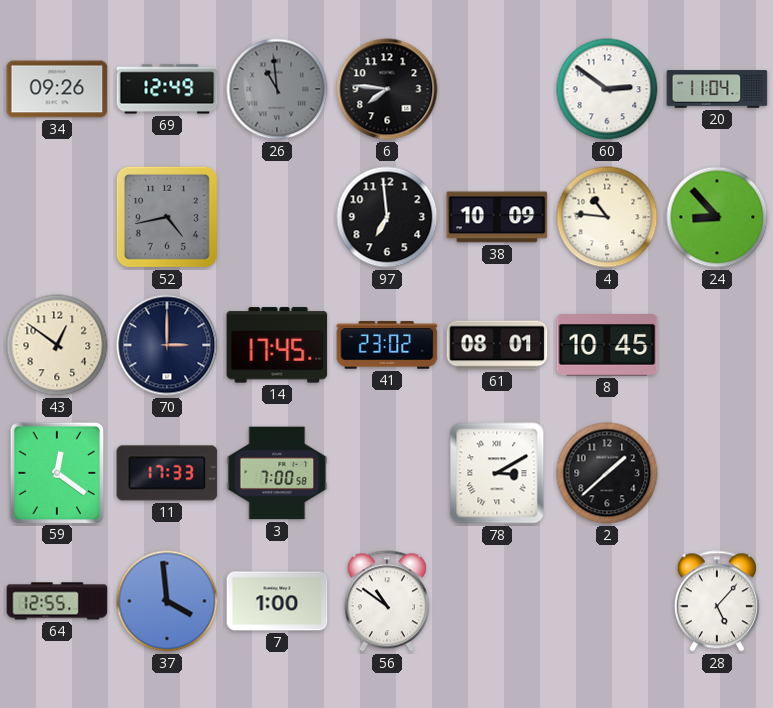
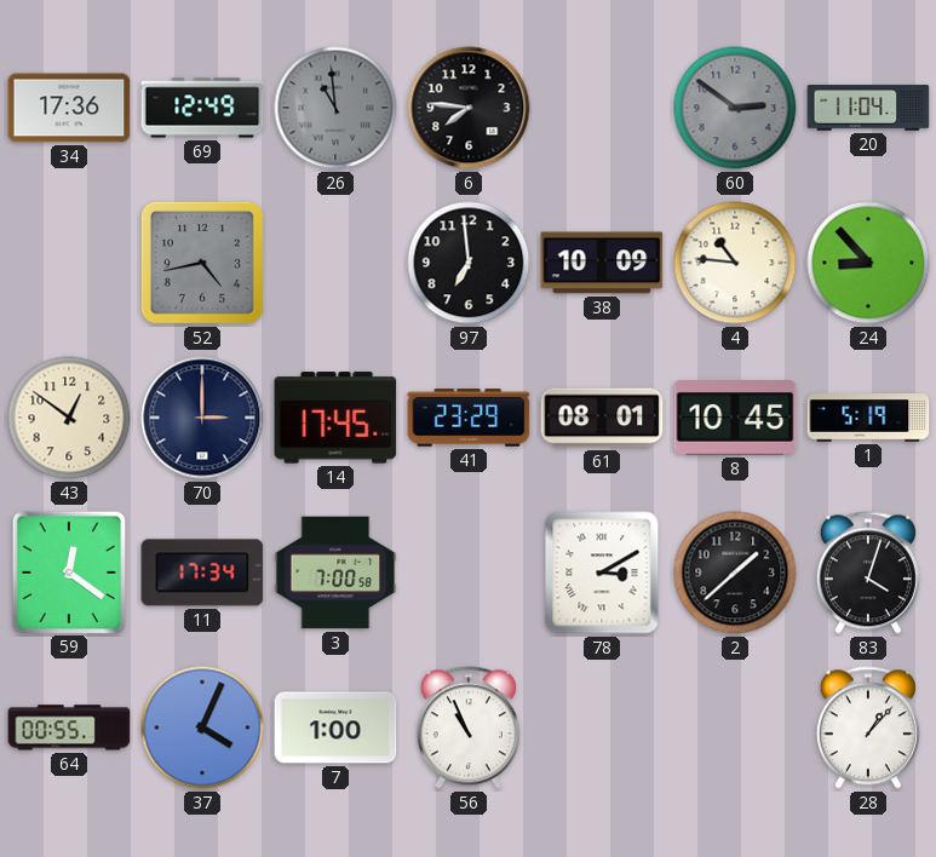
34: 09:26 -> 17:36 (69, 108)
60 dial: white -> grey (735, 108)
41: 23:02 -> 23:29 (469, 418)
1: none -> 5:19 (868, 418)
11: 17:33 -> 17:34 (202, 573)
83: none -> 4:03 (868, 573)
64: 12:55 -> 00:55 (69, 727)
37: 3:59 -> 4:04 (202, 727)
56: 10:51 -> 10:56 (469, 727)
28: 5:07 -> 1:07 (868, 727)
